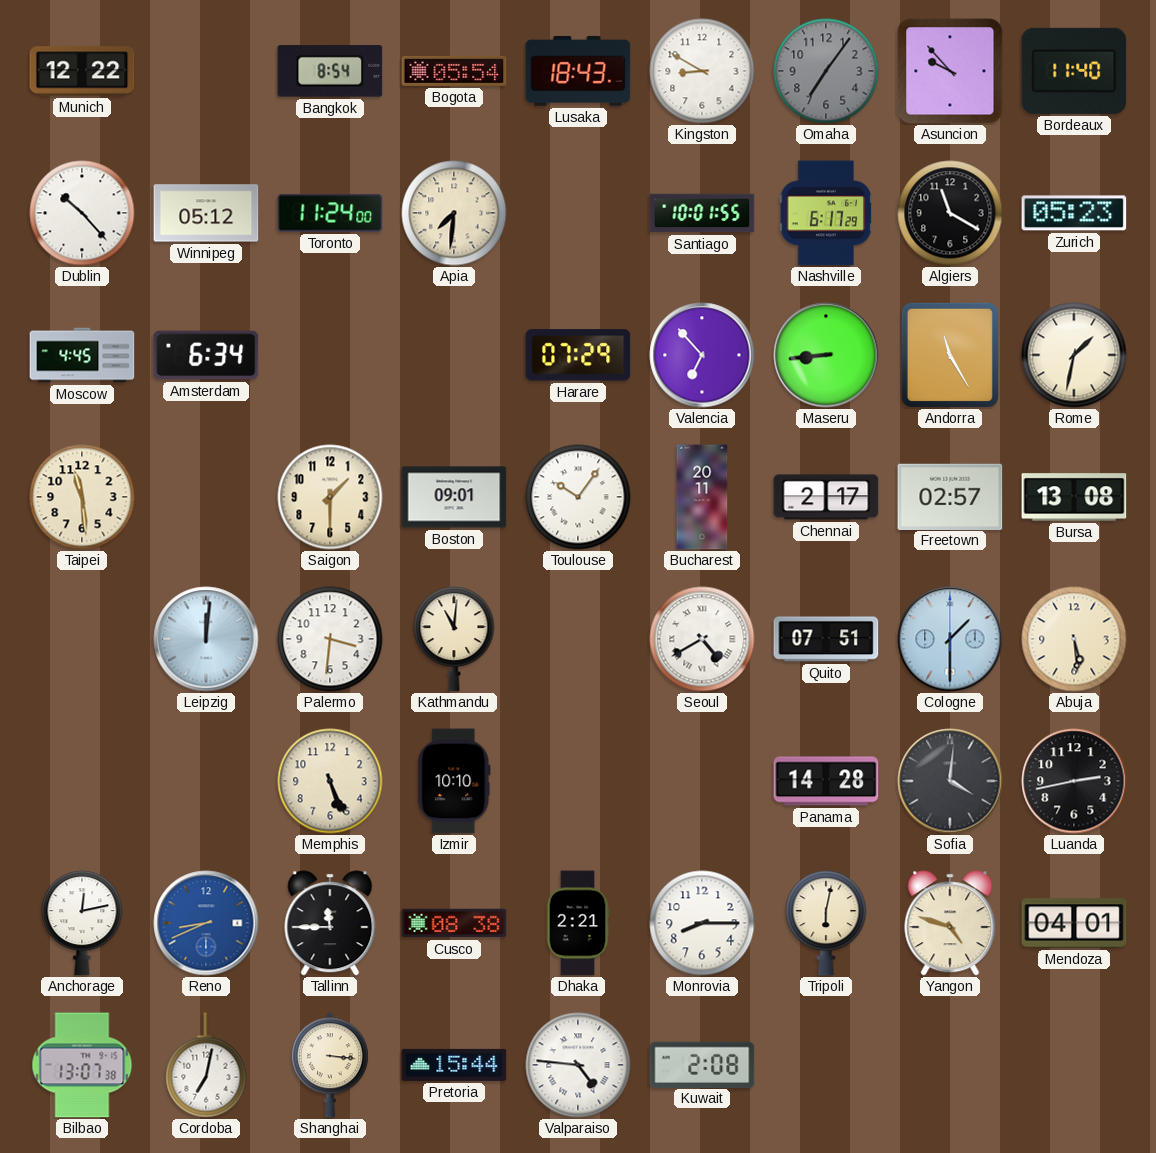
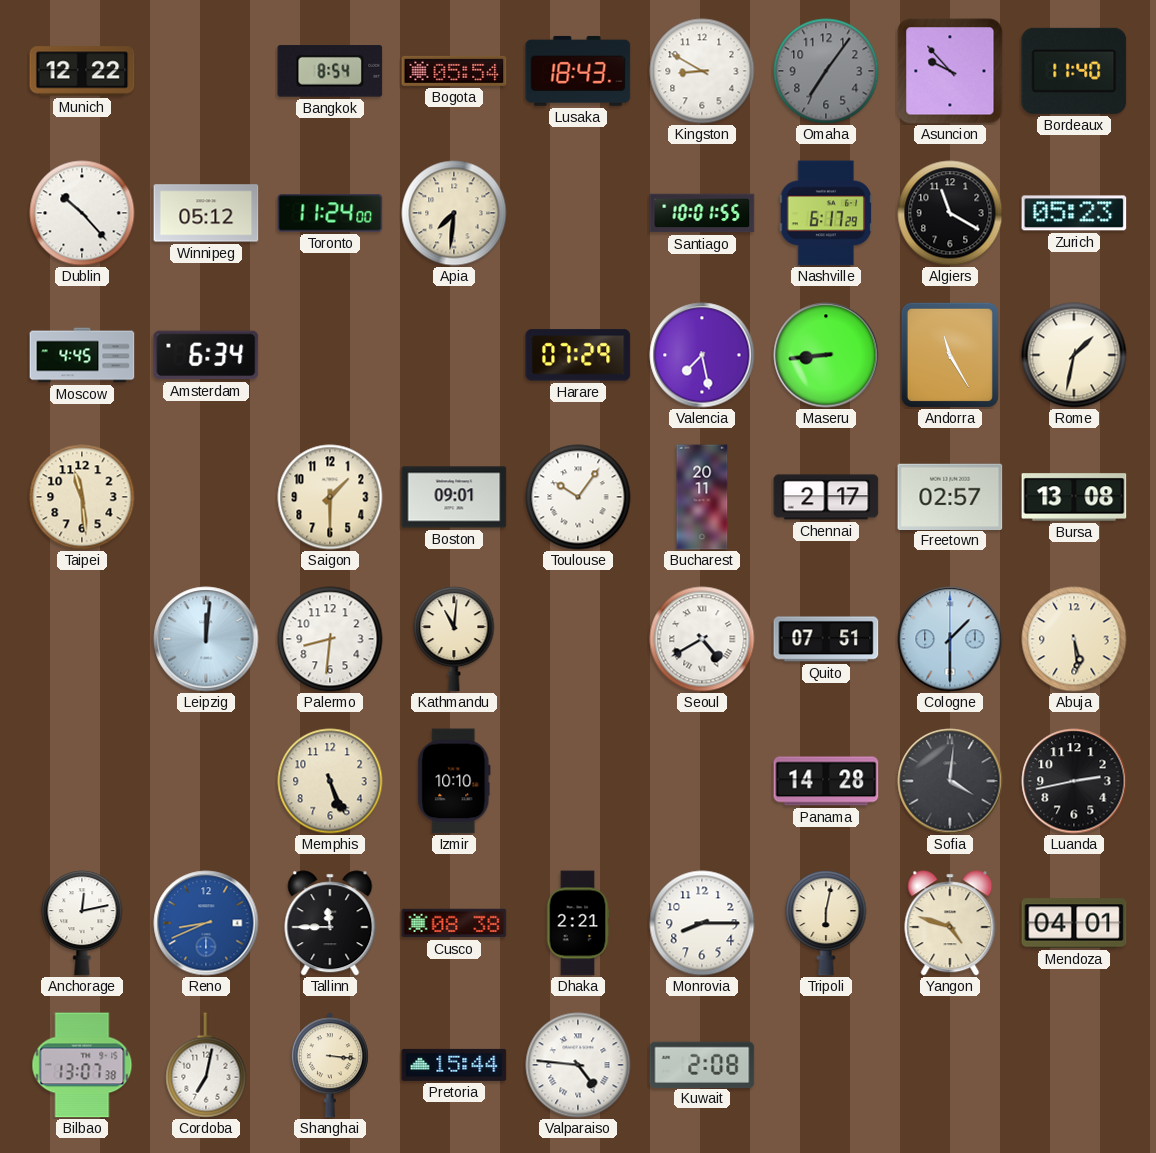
Valencia: 6:53 -> 7:28 (702, 355)
Palermo: 3:31 -> 8:31 (330, 639)
